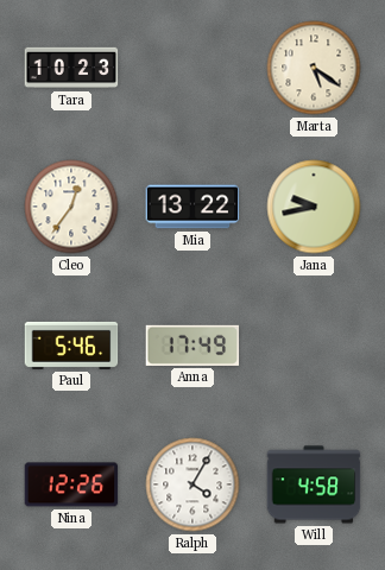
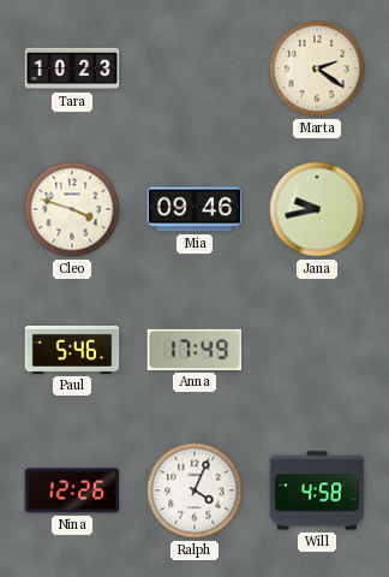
Marta: 5:21 -> 2:21 (317, 69)
Cleo: 12:36 -> 3:48 (72, 209)
Mia: 13:22 -> 09:46 (194, 209)
Ralph: 4:05 -> 4:04 (194, 490)
